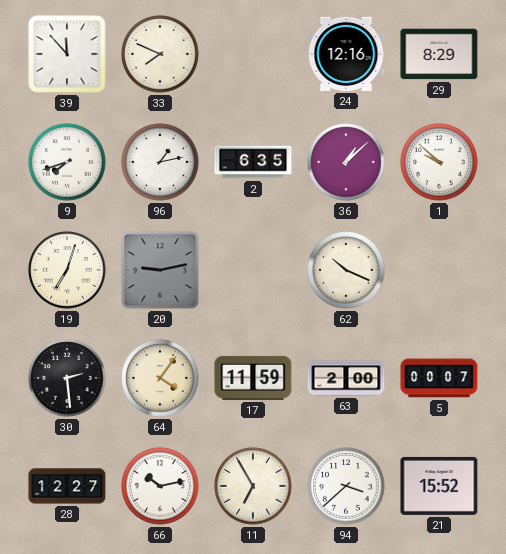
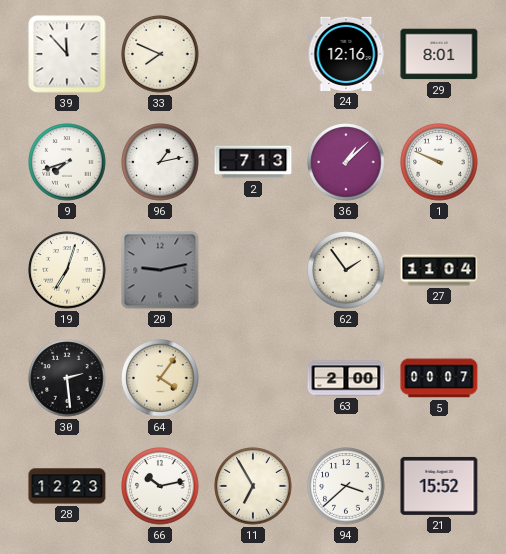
29: 8:29 -> 8:01 (439, 54)
2: 6:35 -> 7:13 (253, 162)
1: 9:52 -> 9:49 (439, 162)
62: 10:19 -> 1:54 (346, 270)
27: none -> 11:04 (439, 270)
17: 11:59 -> none (253, 378)
28: 12:27 -> 12:23 (67, 486)
